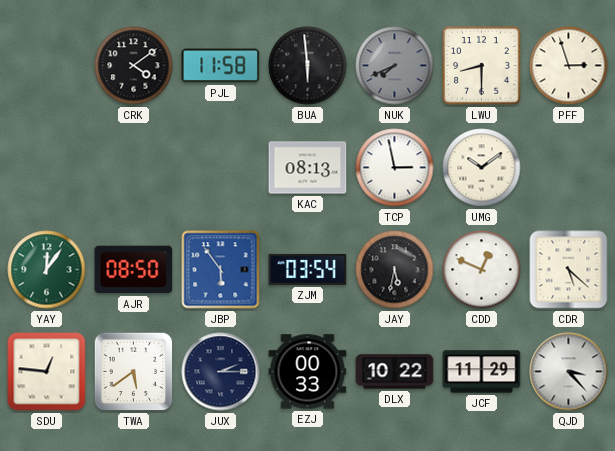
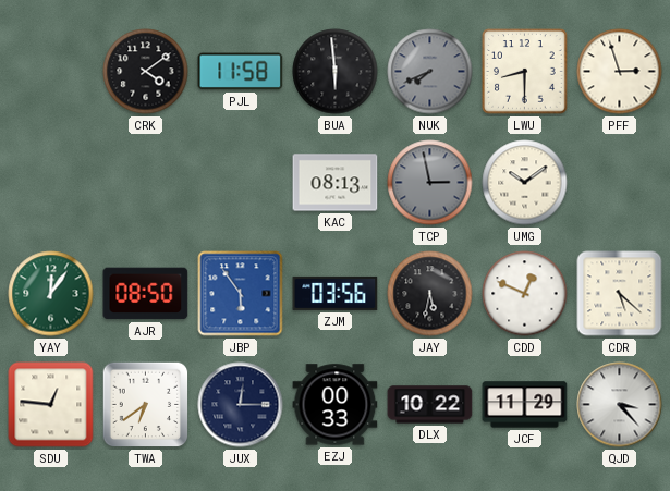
TCP dial: white -> grey (430, 183)
ZJM: 03:54 -> 03:56 (336, 293)
TWA: 5:39 -> 6:39 (146, 405)
JUX: 2:15 -> 12:15 (241, 405)
